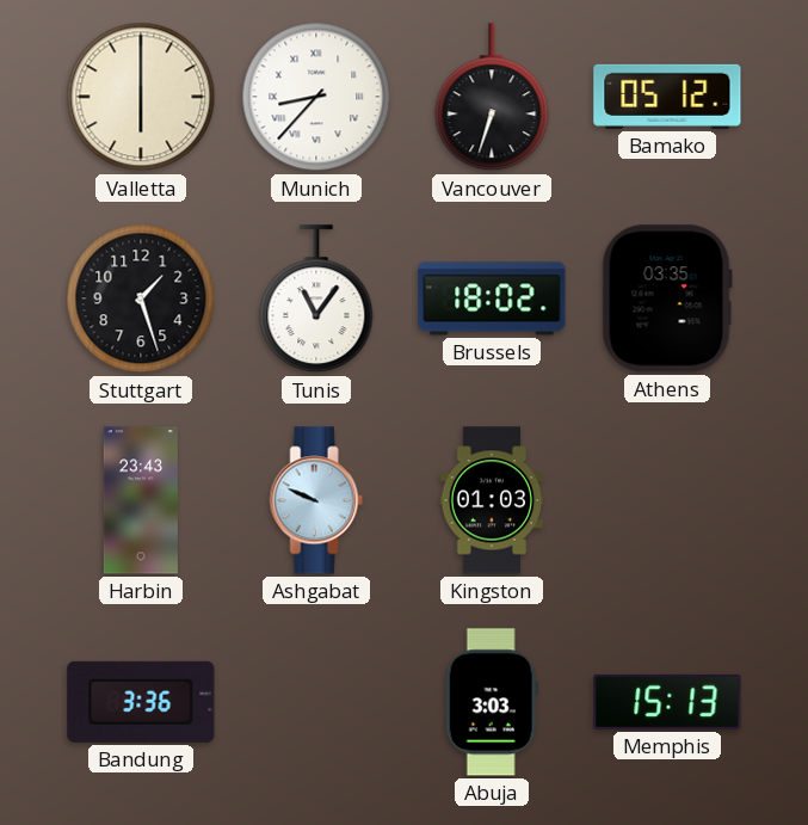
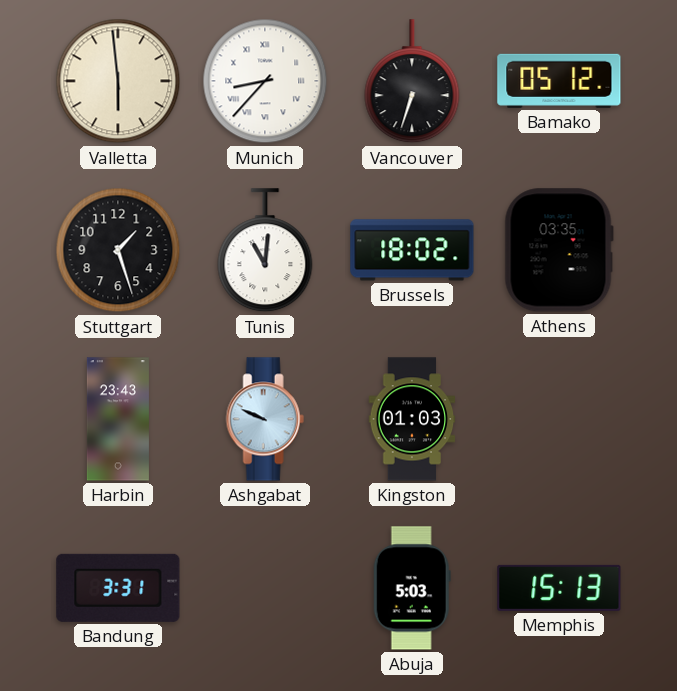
Valletta: 6:00 -> 5:59 (118, 81)
Tunis: 11:06 -> 11:01 (265, 251)
Bandung: 3:36 -> 3:31 (118, 588)
Abuja: 3:03 -> 5:03 (412, 588)
